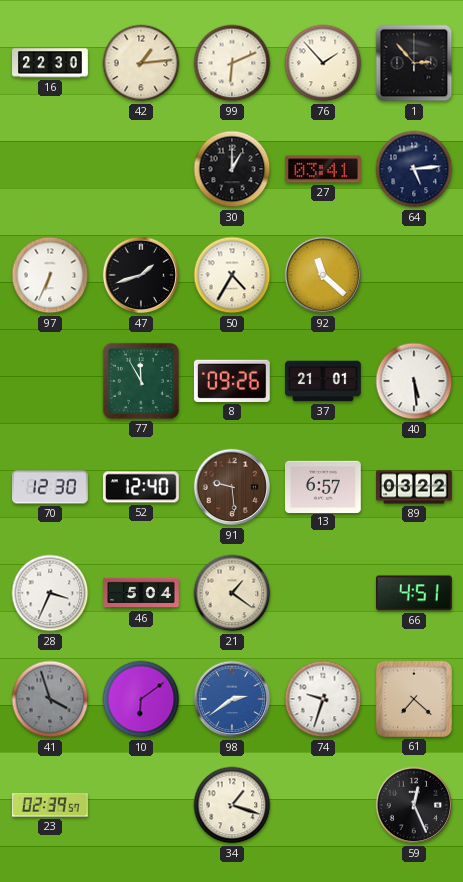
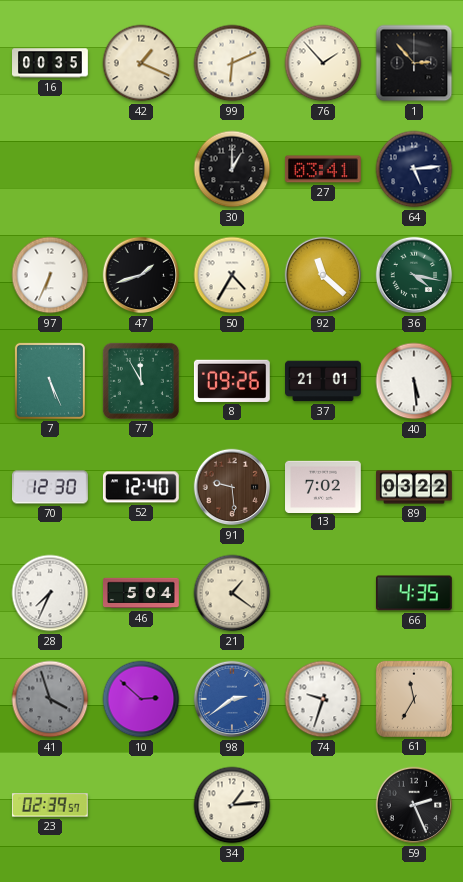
16: 22:30 -> 00:35 (51, 63)
42: 1:14 -> 1:19 (141, 63)
36: none -> 4:17 (414, 275)
7: none -> 5:26 (50, 381)
13: 6:57 -> 7:02 (324, 486)
28: 3:34 -> 7:34 (50, 593)
66: 4:51 -> 4:35 (414, 593)
10: 6:09 -> 2:52 (141, 699)
61: 7:22 -> 11:35 (414, 699)
34: 1:18 -> 1:14 (232, 805)
59: 12:26 -> 2:26 (414, 805)
